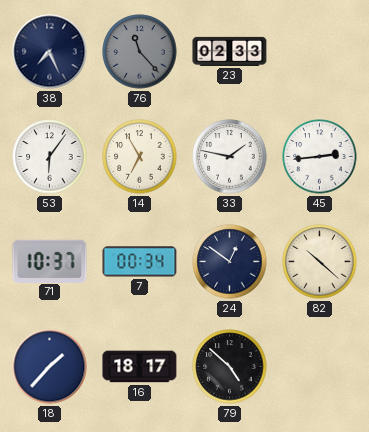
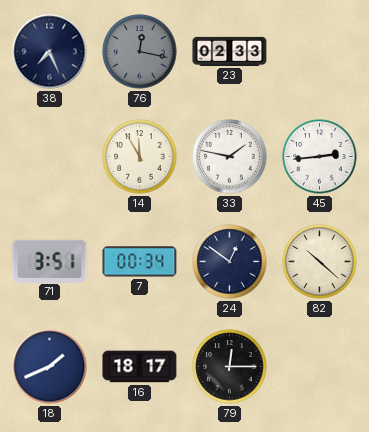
76: 11:23 -> 12:17 (140, 52)
53: 6:06 -> none (50, 157)
14: 6:55 -> 11:55 (140, 157)
71: 10:37 -> 3:51 (50, 261)
18: 1:37 -> 1:41 (50, 367)
79: 4:52 -> 12:15 (230, 367)
